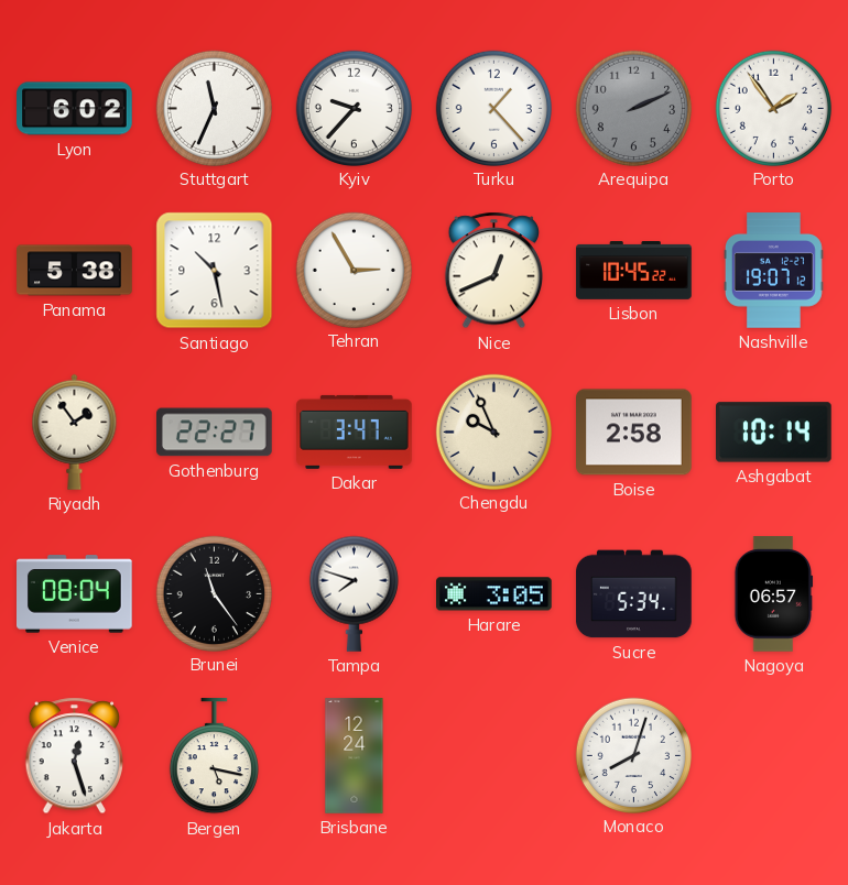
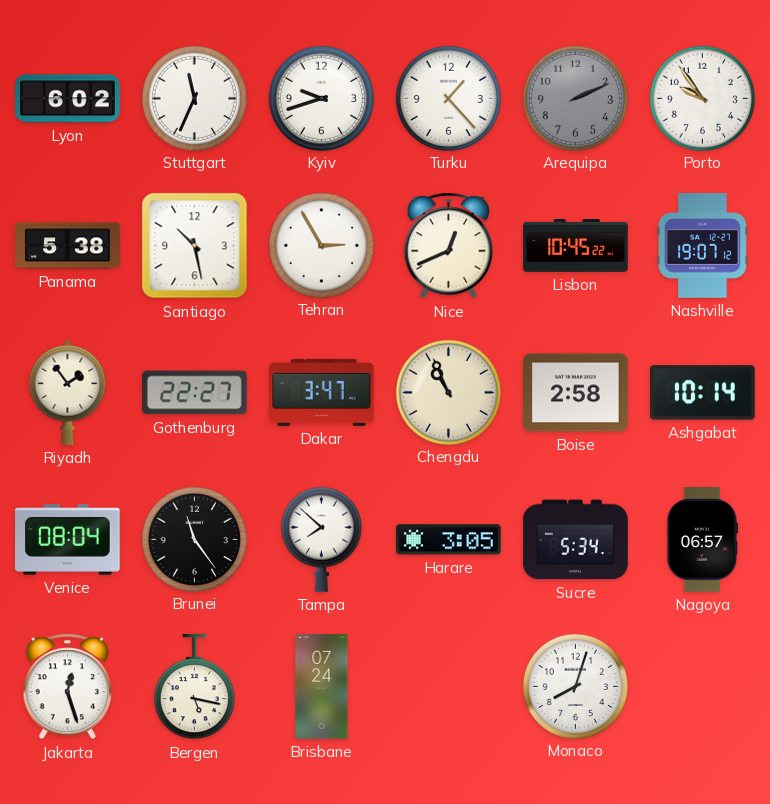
Kyiv: 9:37 -> 9:42 (321, 98)
Porto: 1:54 -> 9:54 (702, 98)
Chengdu: 9:56 -> 10:56 (448, 392)
Tampa: 7:48 -> 7:52 (321, 539)
Brisbane: 12:24 -> 07:24 (322, 687)
